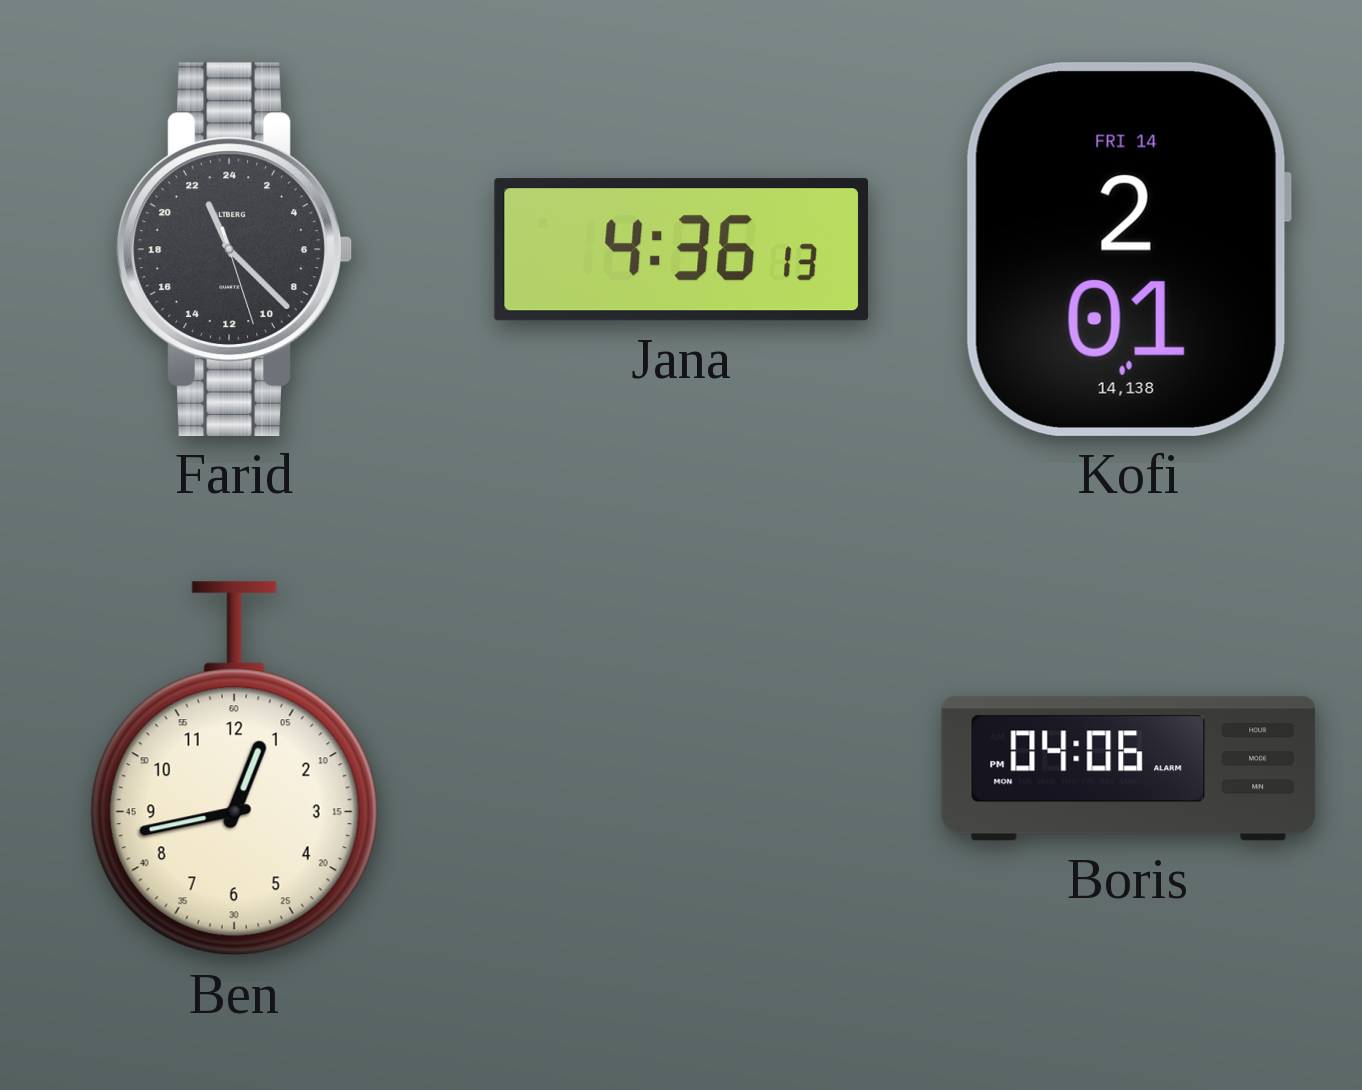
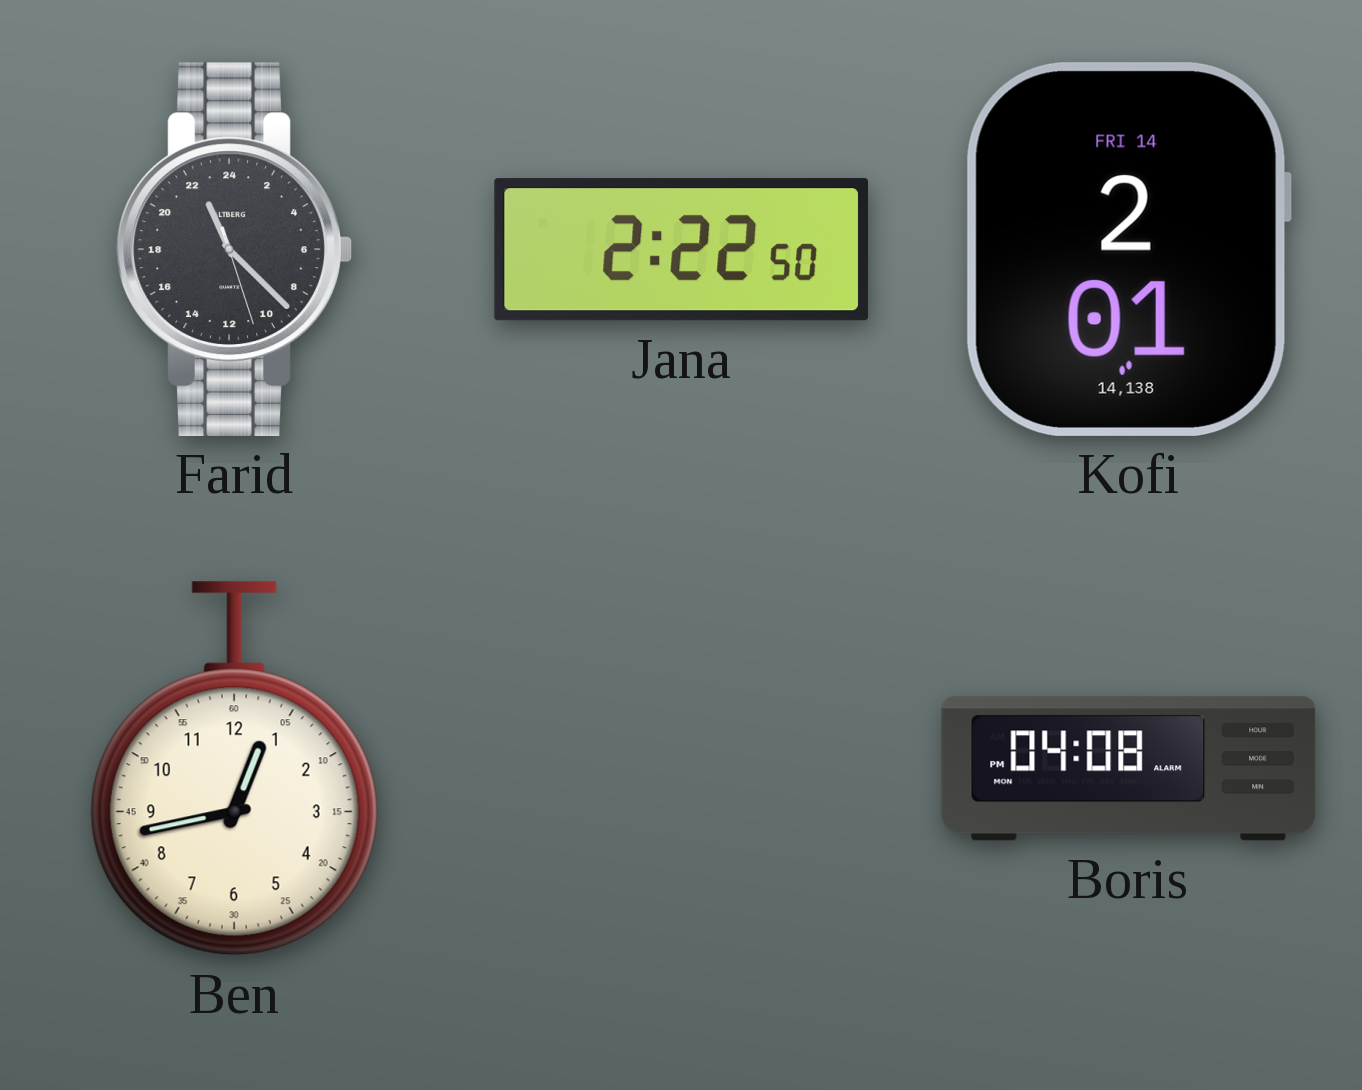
Jana: 4:36 -> 2:22 (681, 250)
Boris: 04:06 -> 04:08 (1129, 769)
